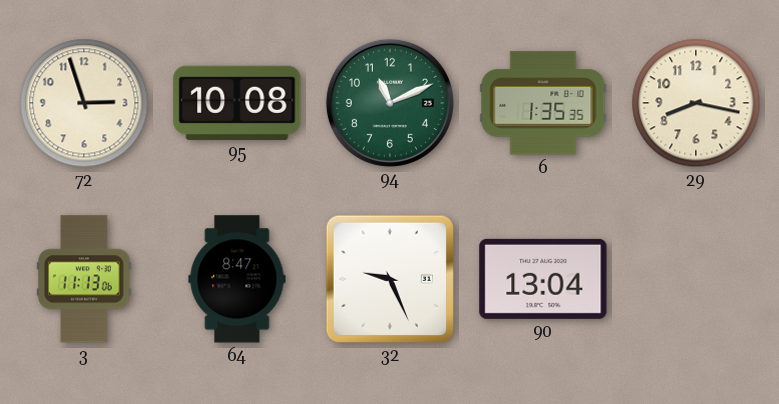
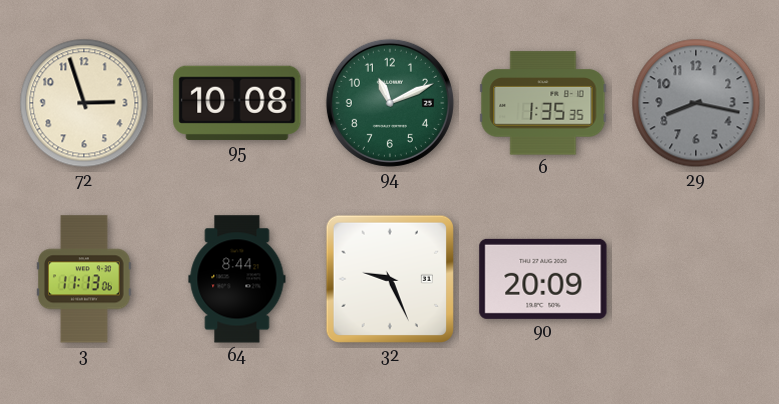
29 dial: cream -> grey (696, 103)
64: 8:47 -> 8:44 (237, 279)
90: 13:04 -> 20:09 (543, 279)
